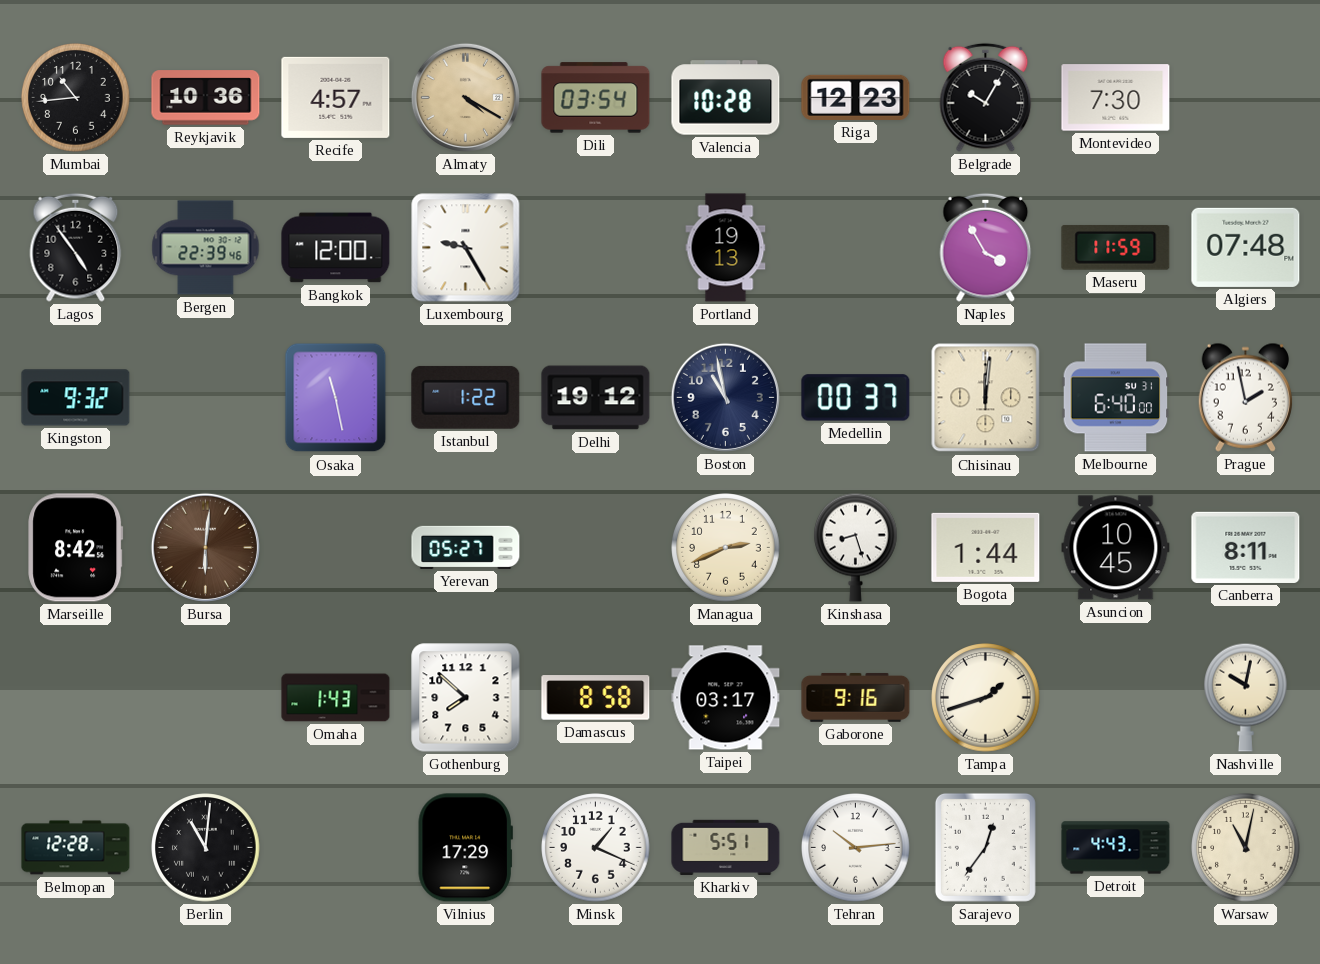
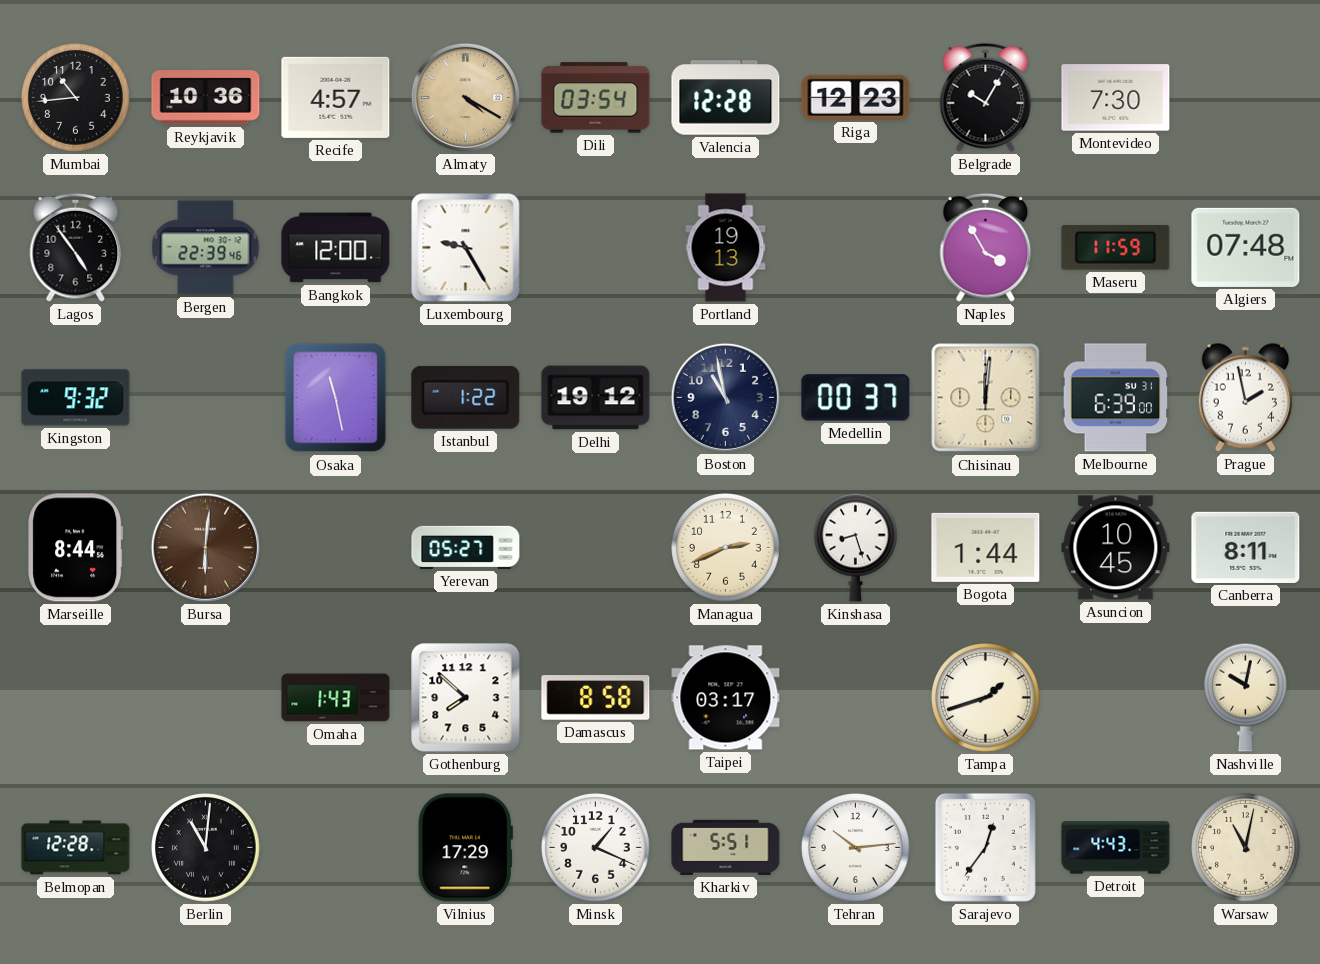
Valencia: 10:28 -> 12:28 (726, 98)
Melbourne: 6:40 -> 6:39 (1116, 398)
Marseille: 8:42 -> 8:44 (76, 548)
Gaborone: 9:16 -> none (856, 697)
